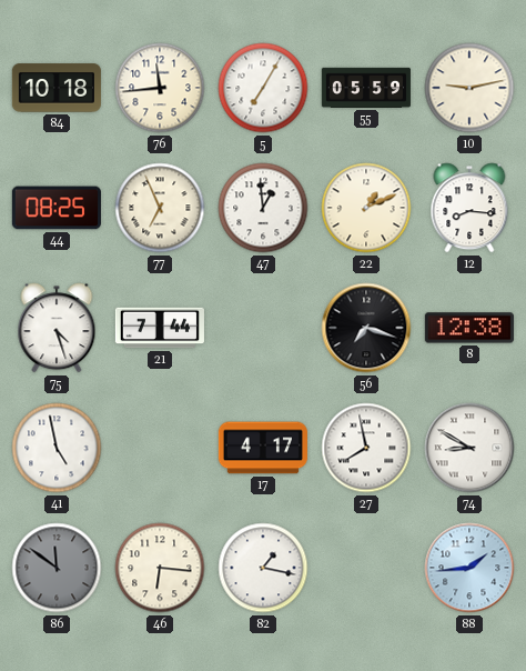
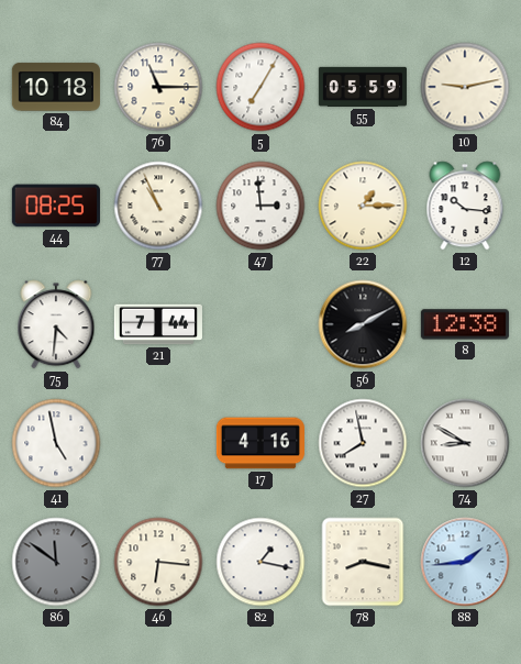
76: 11:44 -> 11:15 (158, 87)
77: 6:56 -> 10:56 (158, 206)
47: 12:59 -> 2:59 (260, 206)
22: 1:11 -> 1:15 (363, 206)
12: 8:16 -> 10:16 (465, 206)
75: 4:27 -> 4:31 (56, 324)
56: 7:18 -> 8:10 (363, 324)
17: 4:17 -> 4:16 (260, 443)
78: none -> 8:17 (363, 562)
